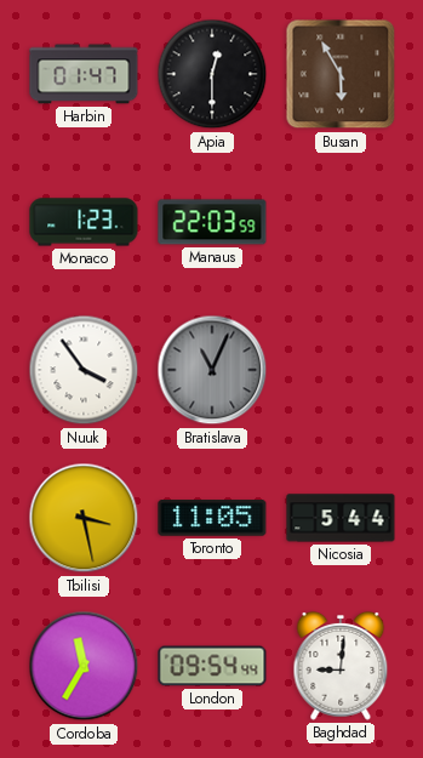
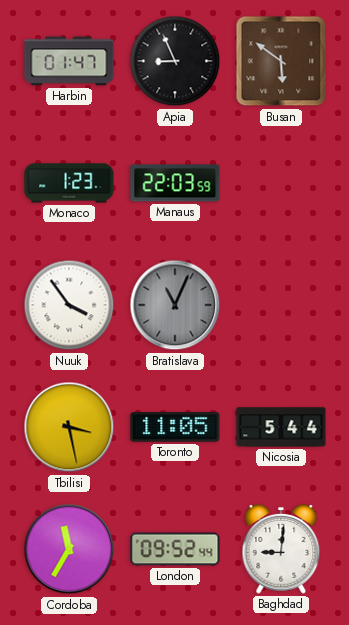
Apia: 12:30 -> 8:56 (175, 61)
Busan: 5:55 -> 5:51 (281, 61)
London: 09:54 -> 09:52 (175, 549)
